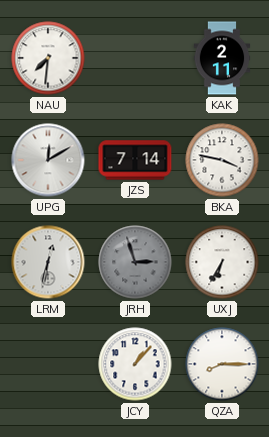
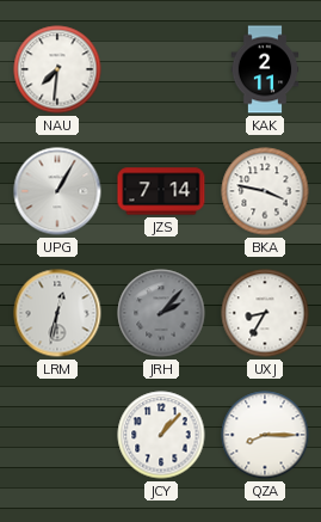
UPG: 12:10 -> 1:05 (57, 191)
JRH: 2:57 -> 2:07 (161, 313)
UXJ: 6:35 -> 8:35 (265, 313)
